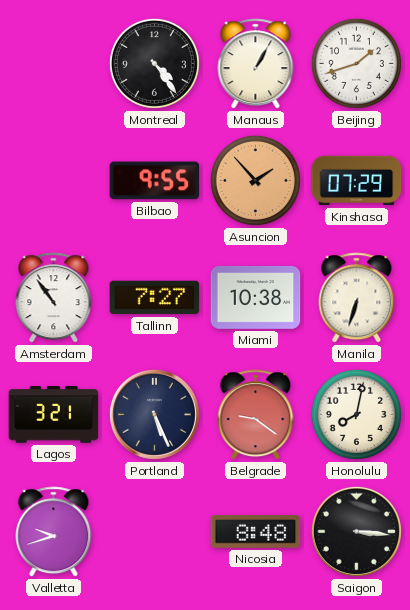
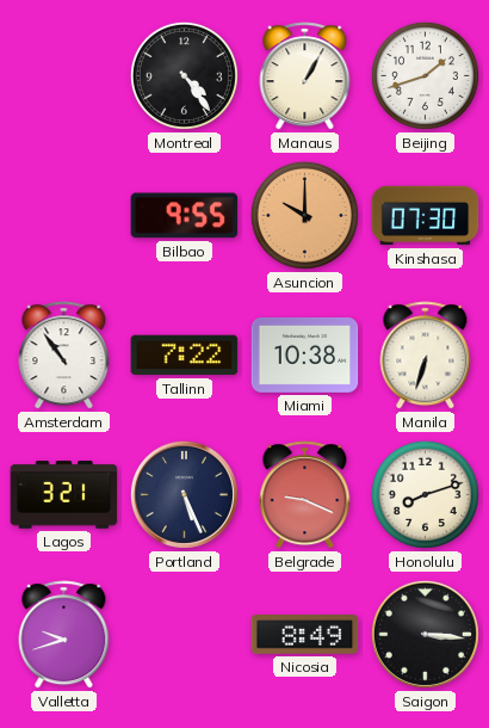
Asuncion: 1:53 -> 10:00 (304, 215)
Kinshasa: 07:29 -> 07:30 (426, 216)
Tallinn: 7:27 -> 7:22 (185, 356)
Belgrade: 9:21 -> 9:19 (305, 495)
Honolulu: 8:02 -> 8:12 (425, 494)
Nicosia: 8:48 -> 8:49 (305, 635)
